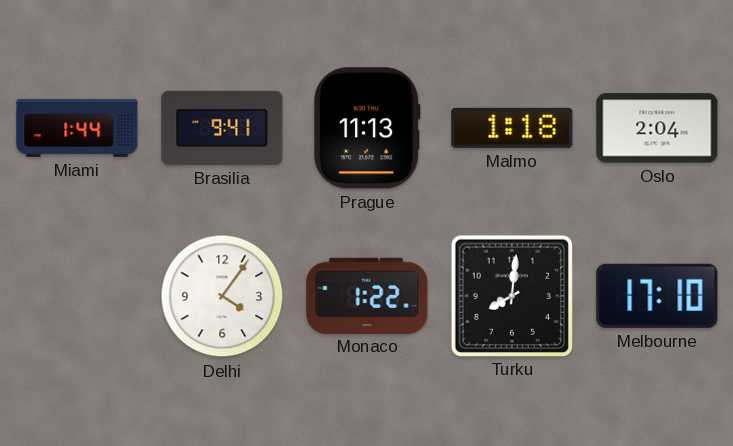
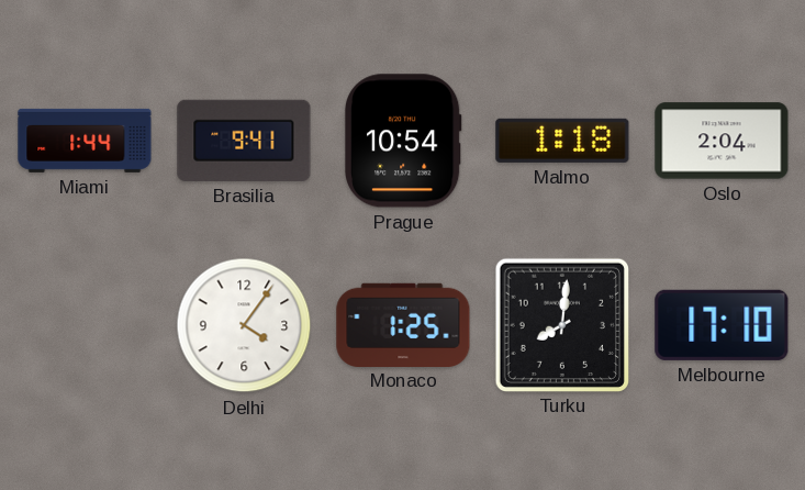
Prague: 11:13 -> 10:54 (404, 141)
Monaco: 1:22 -> 1:25 (403, 324)
